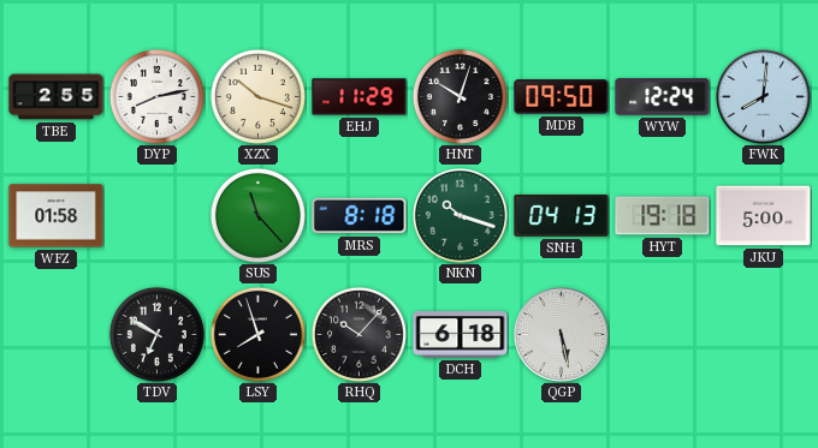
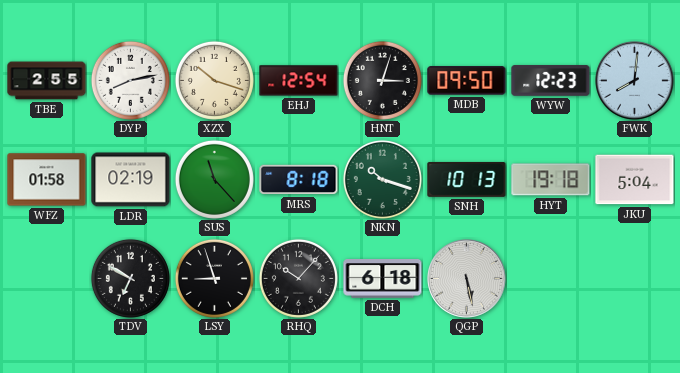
EHJ: 11:29 -> 12:54 (299, 81)
HNT: 10:03 -> 3:03 (382, 80)
WYW: 12:24 -> 12:23 (551, 81)
LDR: none -> 02:19 (131, 180)
SNH: 04:13 -> 10:13 (467, 179)
JKU: 5:00 -> 5:04 (635, 180)
LSY: 7:57 -> 8:57 (214, 278)
